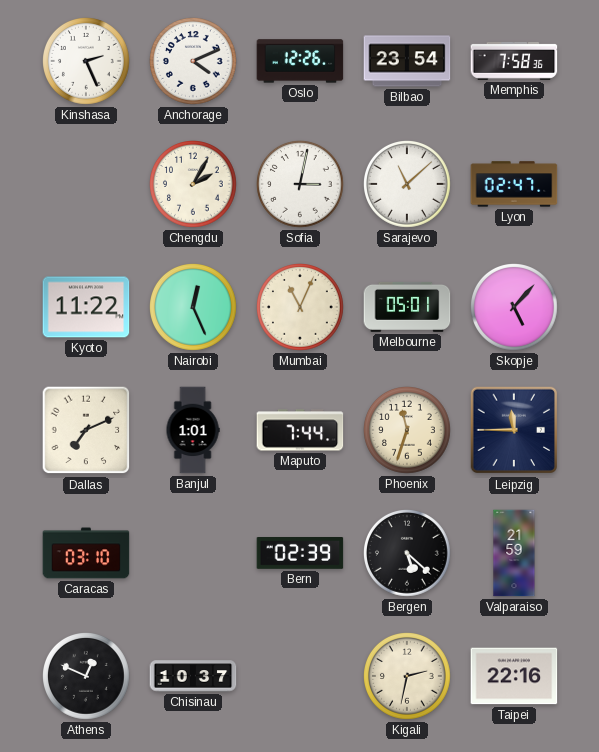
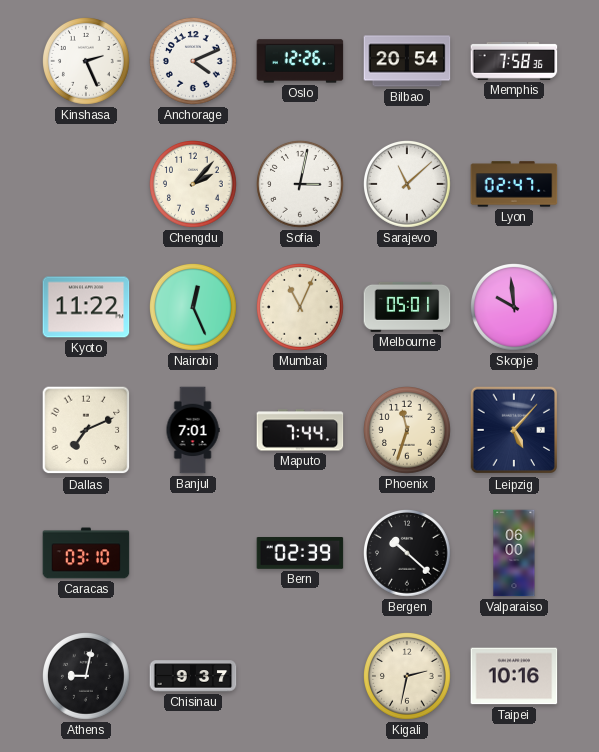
Bilbao: 23:54 -> 20:54 (407, 61)
Chengdu: 2:05 -> 2:07 (194, 185)
Skopje: 5:07 -> 9:59 (515, 308)
Banjul: 1:01 -> 7:01 (193, 430)
Leipzig: 11:45 -> 5:07 (514, 430)
Bergen: 5:22 -> 10:22 (408, 554)
Valparaiso: 21:59 -> 06:00 (514, 553)
Athens: 12:49 -> 9:02 (87, 677)
Chisinau: 10:37 -> 9:37 (193, 676)
Taipei: 22:16 -> 10:16 (514, 676)
